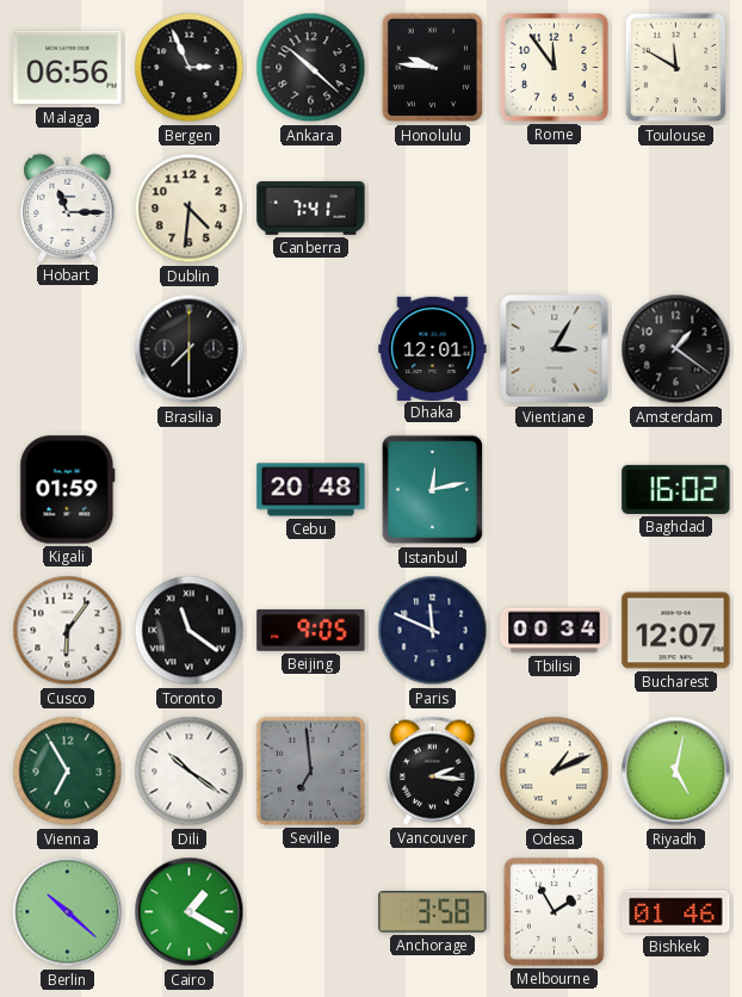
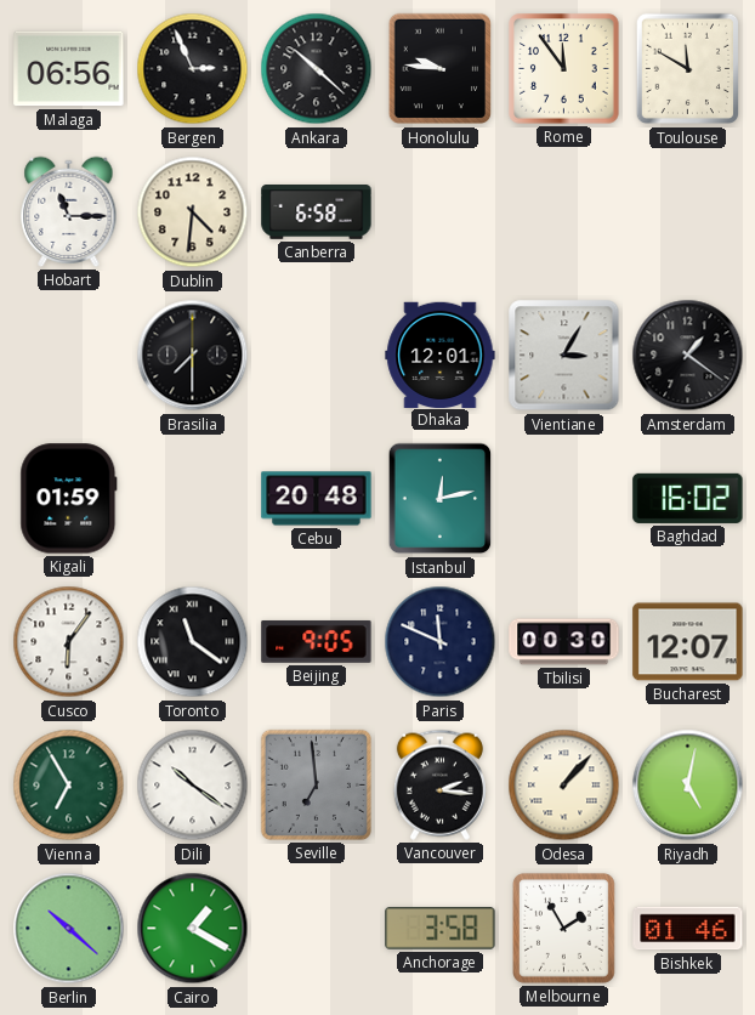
Canberra: 7:41 -> 6:58 (317, 212)
Tbilisi: 00:34 -> 00:30 (564, 642)
Odesa: 1:11 -> 1:07 (564, 786)
